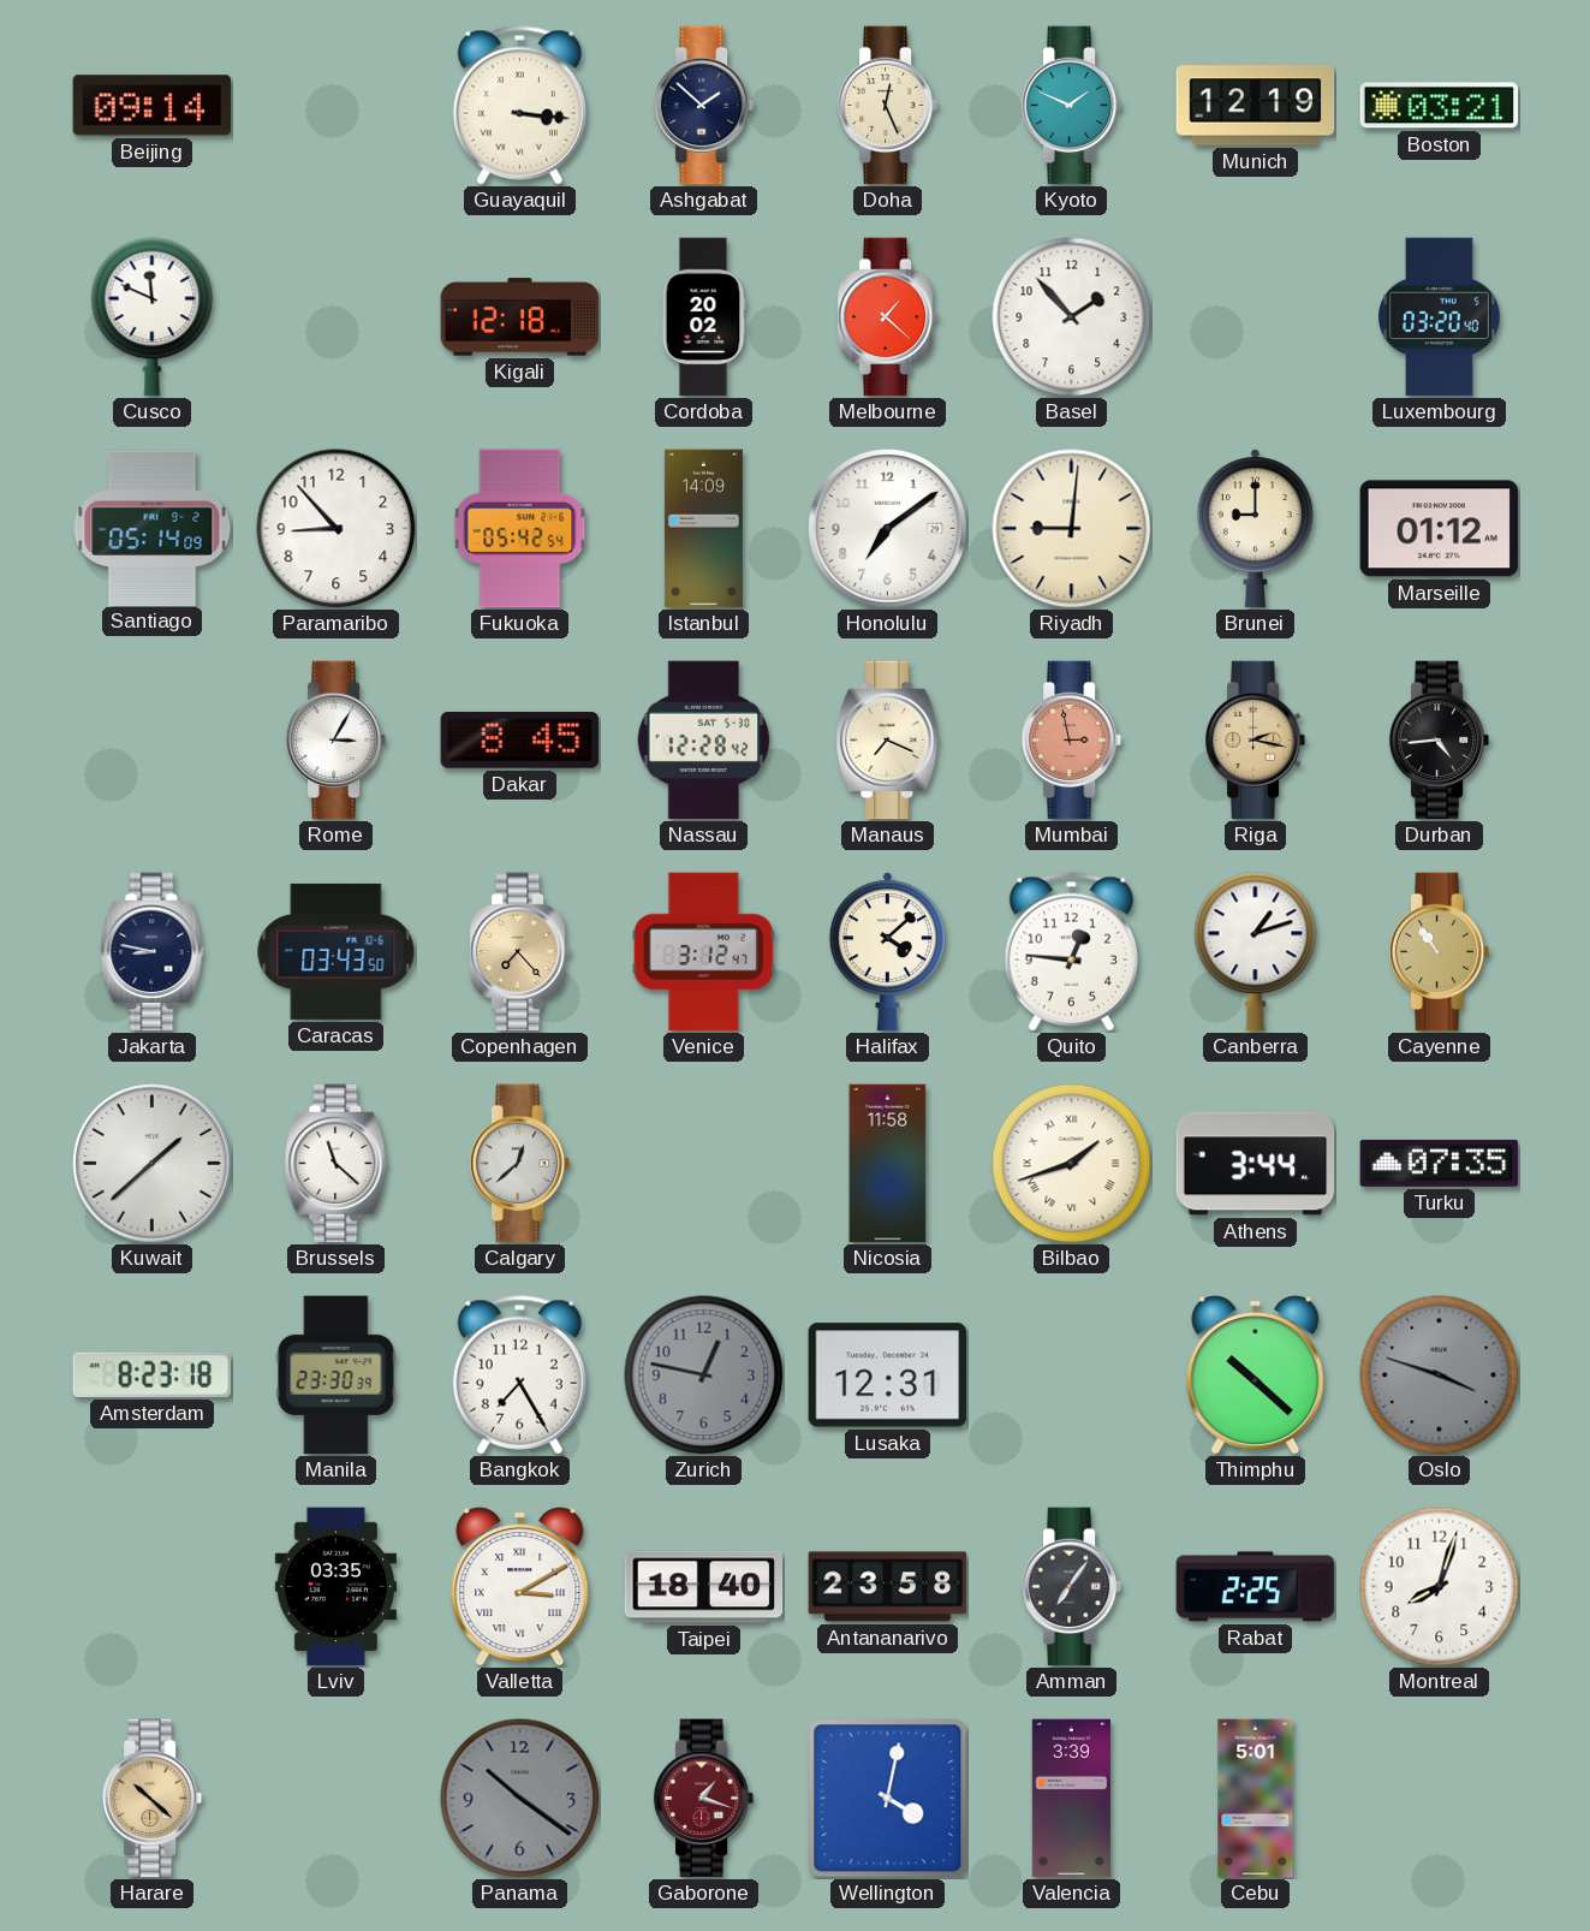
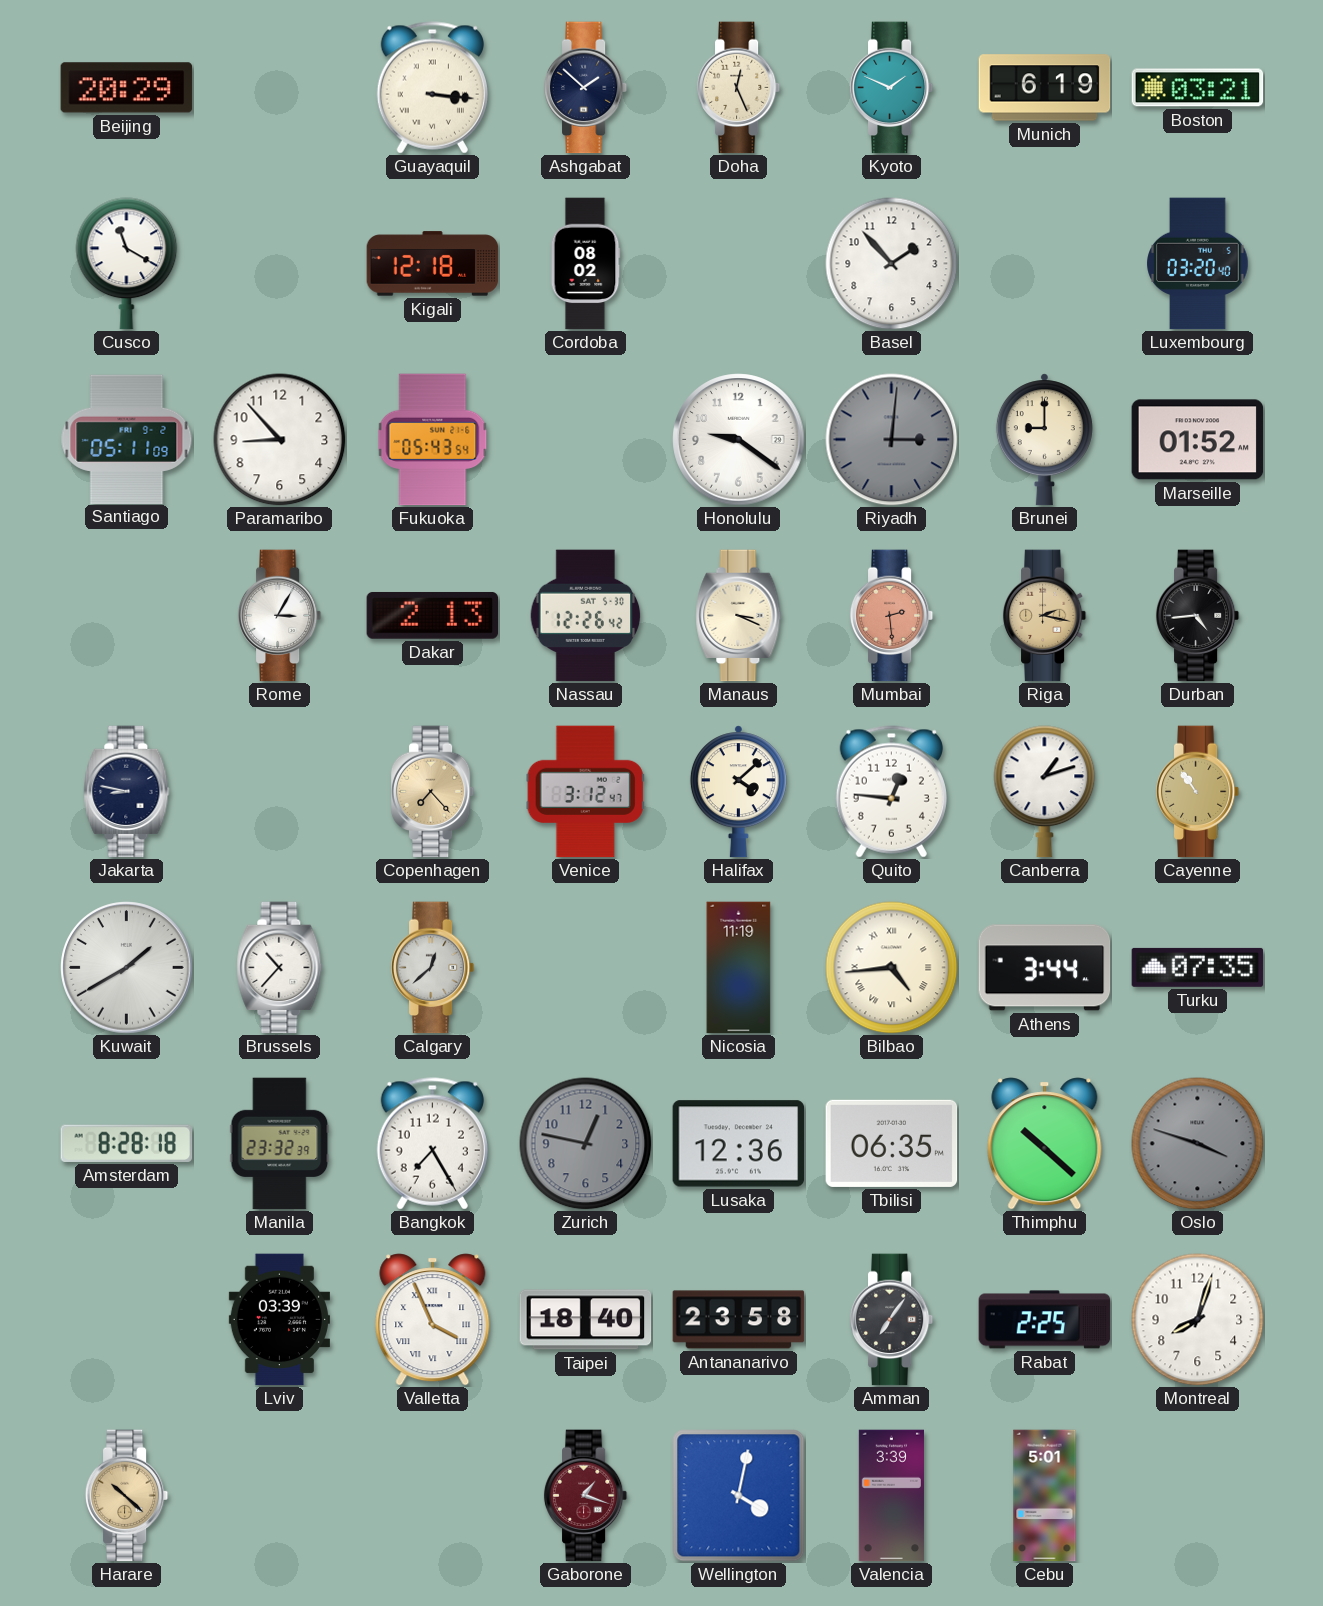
Beijing: 09:14 -> 20:29 (127, 88)
Munich: 12:19 -> 6:19 (1045, 88)
Cusco: 11:49 -> 11:20 (127, 264)
Cordoba: 20:02 -> 08:02 (585, 264)
Melbourne: 1:22 -> none (888, 317)
Santiago: 05:14 -> 05:11 (127, 439)
Fukuoka: 05:42 -> 05:43 (433, 440)
Istanbul: 14:09 -> none (703, 529)
Honolulu: 7:09 -> 9:21 (739, 440)
Riyadh: 9:01 -> 3:01 (892, 440)
Riyadh dial: cream -> grey (892, 440)
Marseille: 01:12 -> 01:52 (1198, 440)
Dakar: 8:45 -> 2:13 (433, 615)
Nassau: 12:28 -> 12:26 (586, 616)
Manaus: 7:19 -> 3:19 (739, 616)
Mumbai: 2:58 -> 2:29 (892, 616)
Caracas: 03:43 -> none (337, 951)
Kuwait: 1:38 -> 1:40 (127, 968)
Brussels: 11:22 -> 10:37 (280, 968)
Nicosia: 11:58 -> 11:19 (739, 968)
Bilbao: 1:42 -> 4:44 (892, 968)
Amsterdam: 8:23 -> 8:28 (127, 1143)
Manila: 23:30 -> 23:32 (280, 1144)
Lusaka: 12:31 -> 12:36 (739, 1144)
Tbilisi: none -> 06:35 (892, 1143)
Lviv: 03:35 -> 03:39 (279, 1320)
Valletta: 3:10 -> 3:56 (433, 1320)
Panama: 10:21 -> none (520, 1799)
